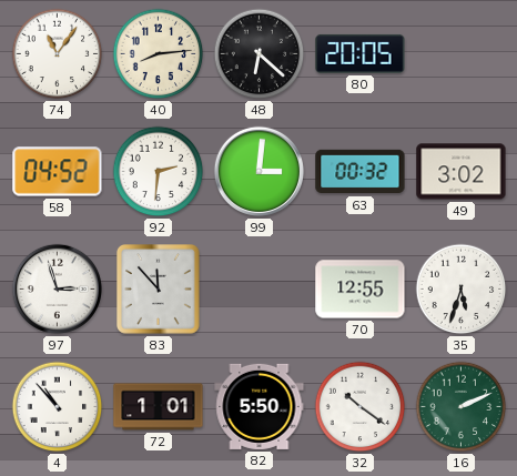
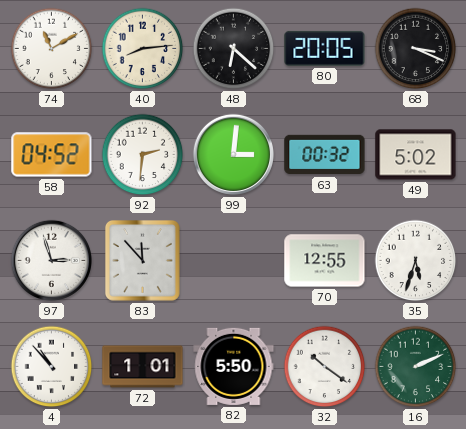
74: 11:06 -> 11:10 (52, 49)
68: none -> 3:19 (416, 49)
49: 3:02 -> 5:02 (416, 155)
